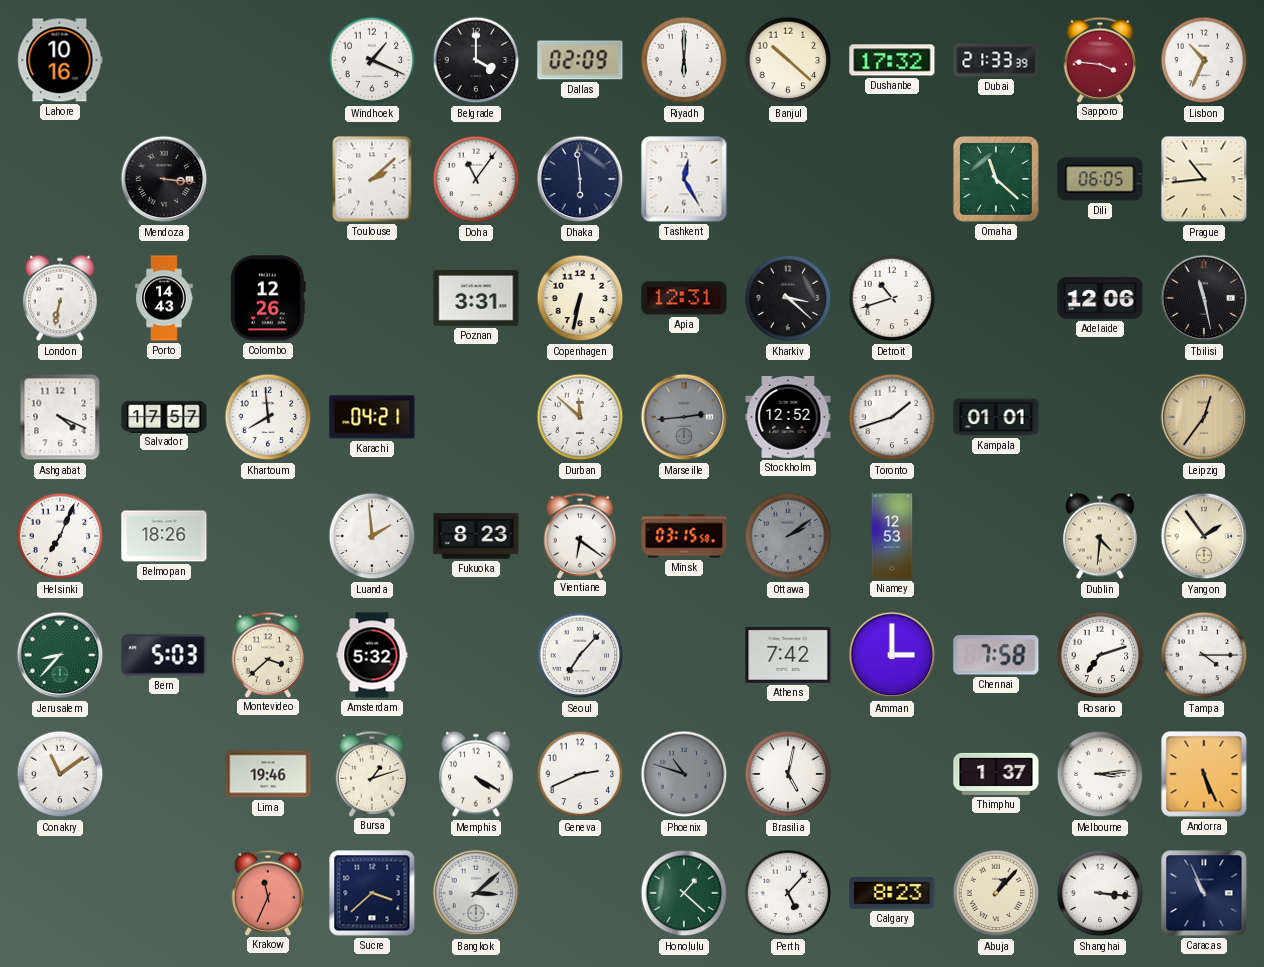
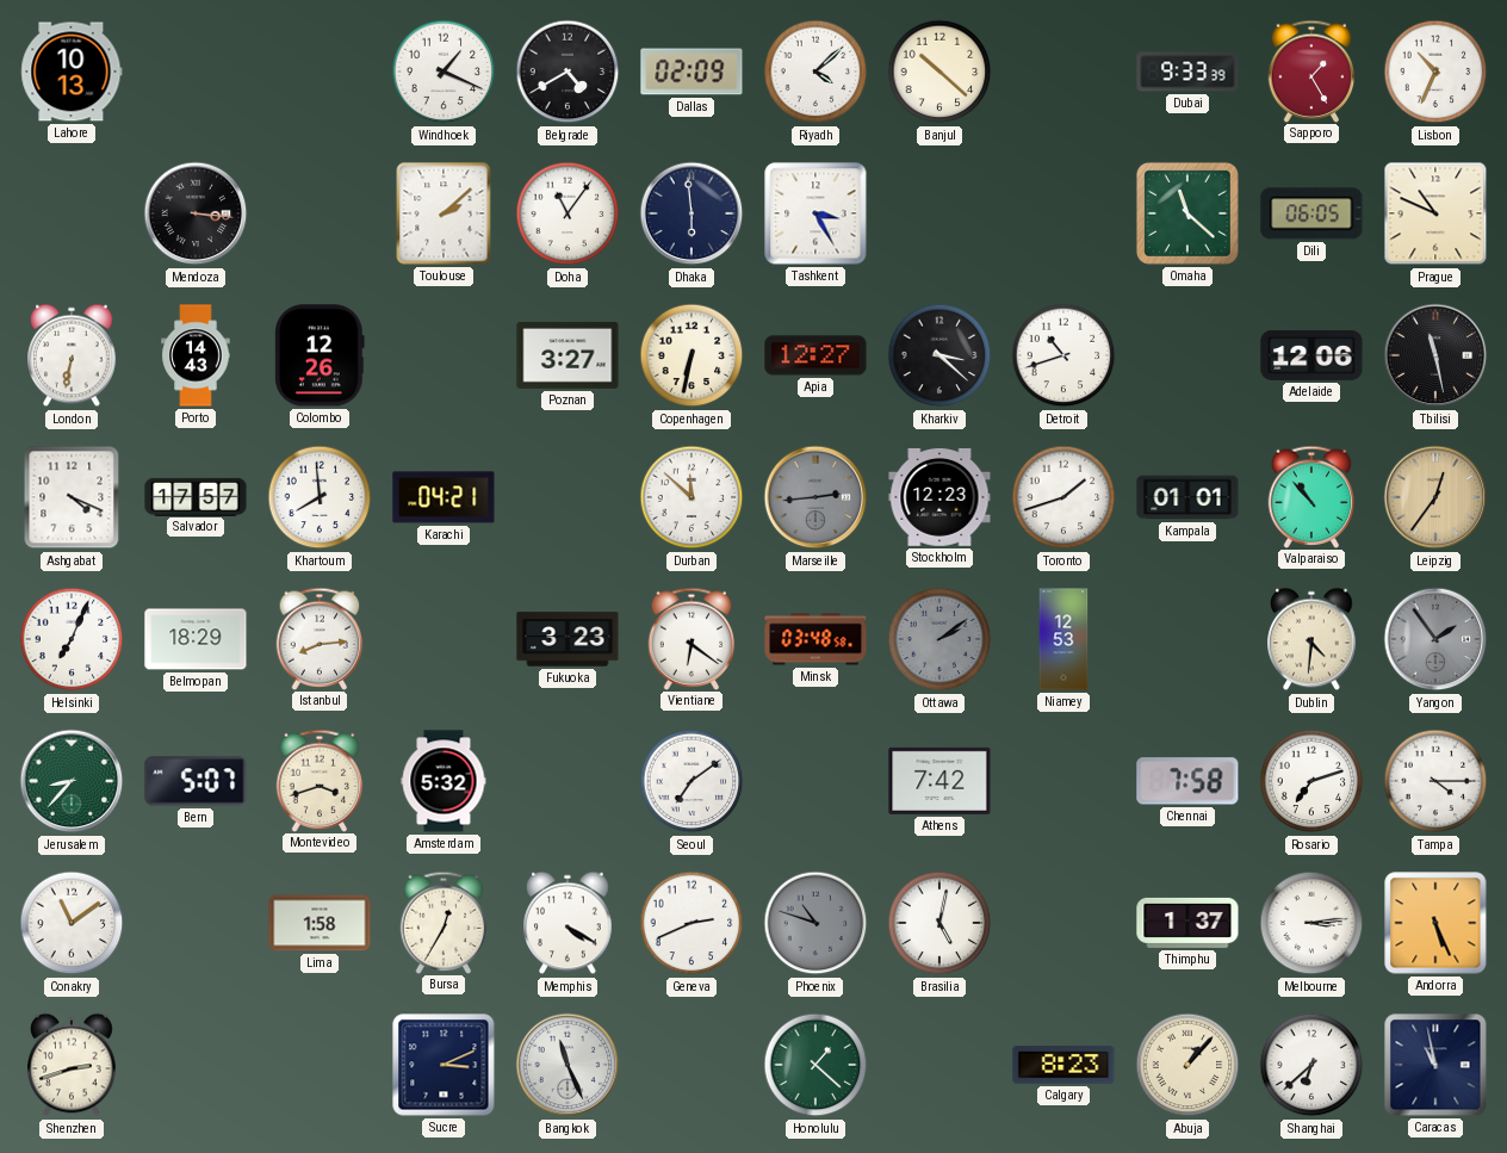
Lahore: 10:16 -> 10:13 (72, 72)
Belgrade: 4:00 -> 4:40 (568, 72)
Riyadh: 6:00 -> 4:08 (815, 72)
Dushanbe: 17:32 -> none (892, 60)
Dubai: 21:33 -> 9:33 (1187, 72)
Sapporo: 3:46 -> 1:25 (1311, 70)
Tashkent: 12:25 -> 3:25 (815, 213)
Prague: 10:44 -> 10:49 (1435, 213)
Poznan: 3:31 -> 3:27 (568, 355)
Apia: 12:31 -> 12:27 (815, 355)
Stockholm: 12:52 -> 12:23 (939, 497)
Valparaiso: none -> 10:53 (1311, 496)
Belmopan: 18:26 -> 18:29 (196, 639)
Istanbul: none -> 8:14 (320, 638)
Luanda: 1:59 -> none (372, 536)
Fukuoka: 8:23 -> 3:23 (568, 639)
Minsk: 03:15 -> 03:48 (815, 639)
Yangon dial: cream -> grey (1435, 639)
Bern: 5:03 -> 5:07 (196, 781)
Montevideo: 3:38 -> 3:42 (320, 780)
Seoul: 7:07 -> 7:09 (692, 781)
Amman: 3:00 -> none (892, 655)
Lima: 19:46 -> 1:58 (320, 923)
Bursa: 1:12 -> 12:35 (444, 922)
Shenzhen: none -> 2:42 (72, 1065)
Krakow: 11:34 -> none (268, 892)
Sucre: 3:38 -> 3:11 (444, 1065)
Bangkok: 3:08 -> 11:26 (568, 1065)
Perth: 5:07 -> none (788, 893)
Shanghai: 3:16 -> 6:38 (1311, 1065)
Caracas: 10:56 -> 10:58 (1435, 1065)
